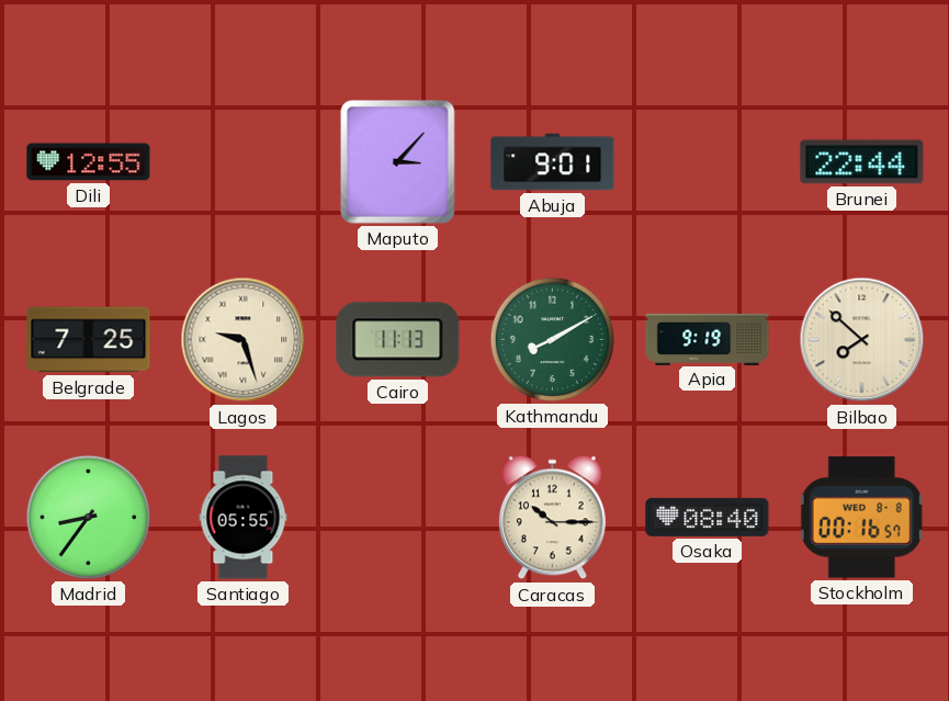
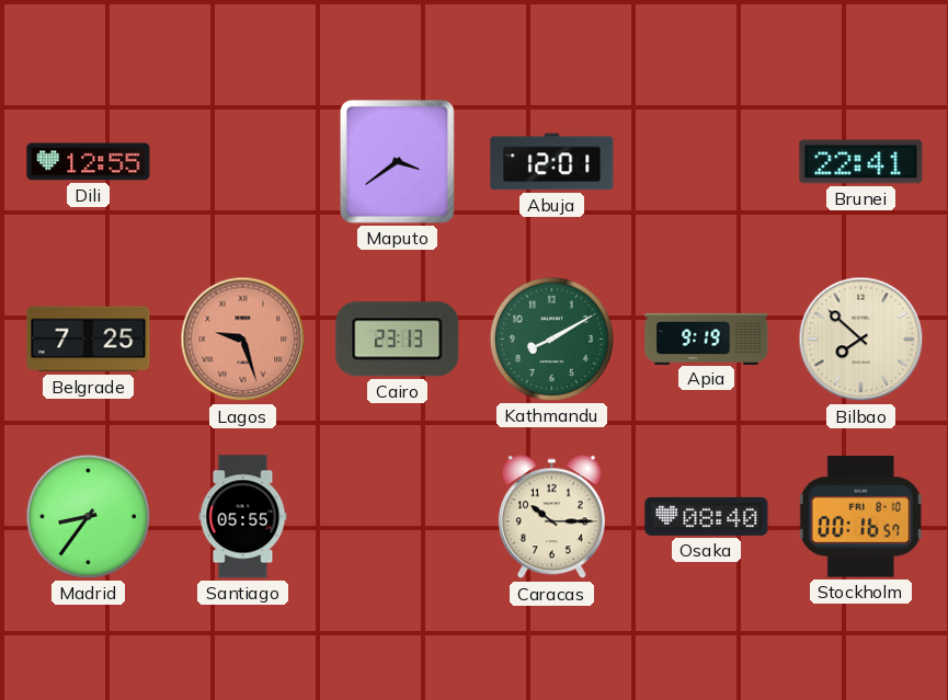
Maputo: 3:07 -> 3:39 (397, 162)
Abuja: 9:01 -> 12:01 (552, 162)
Brunei: 22:44 -> 22:41 (861, 162)
Lagos dial: cream -> salmon (243, 340)
Cairo: 11:13 -> 23:13 (398, 340)
Stockholm date: WED 8-8 -> FRI 8-10 (860, 517)
